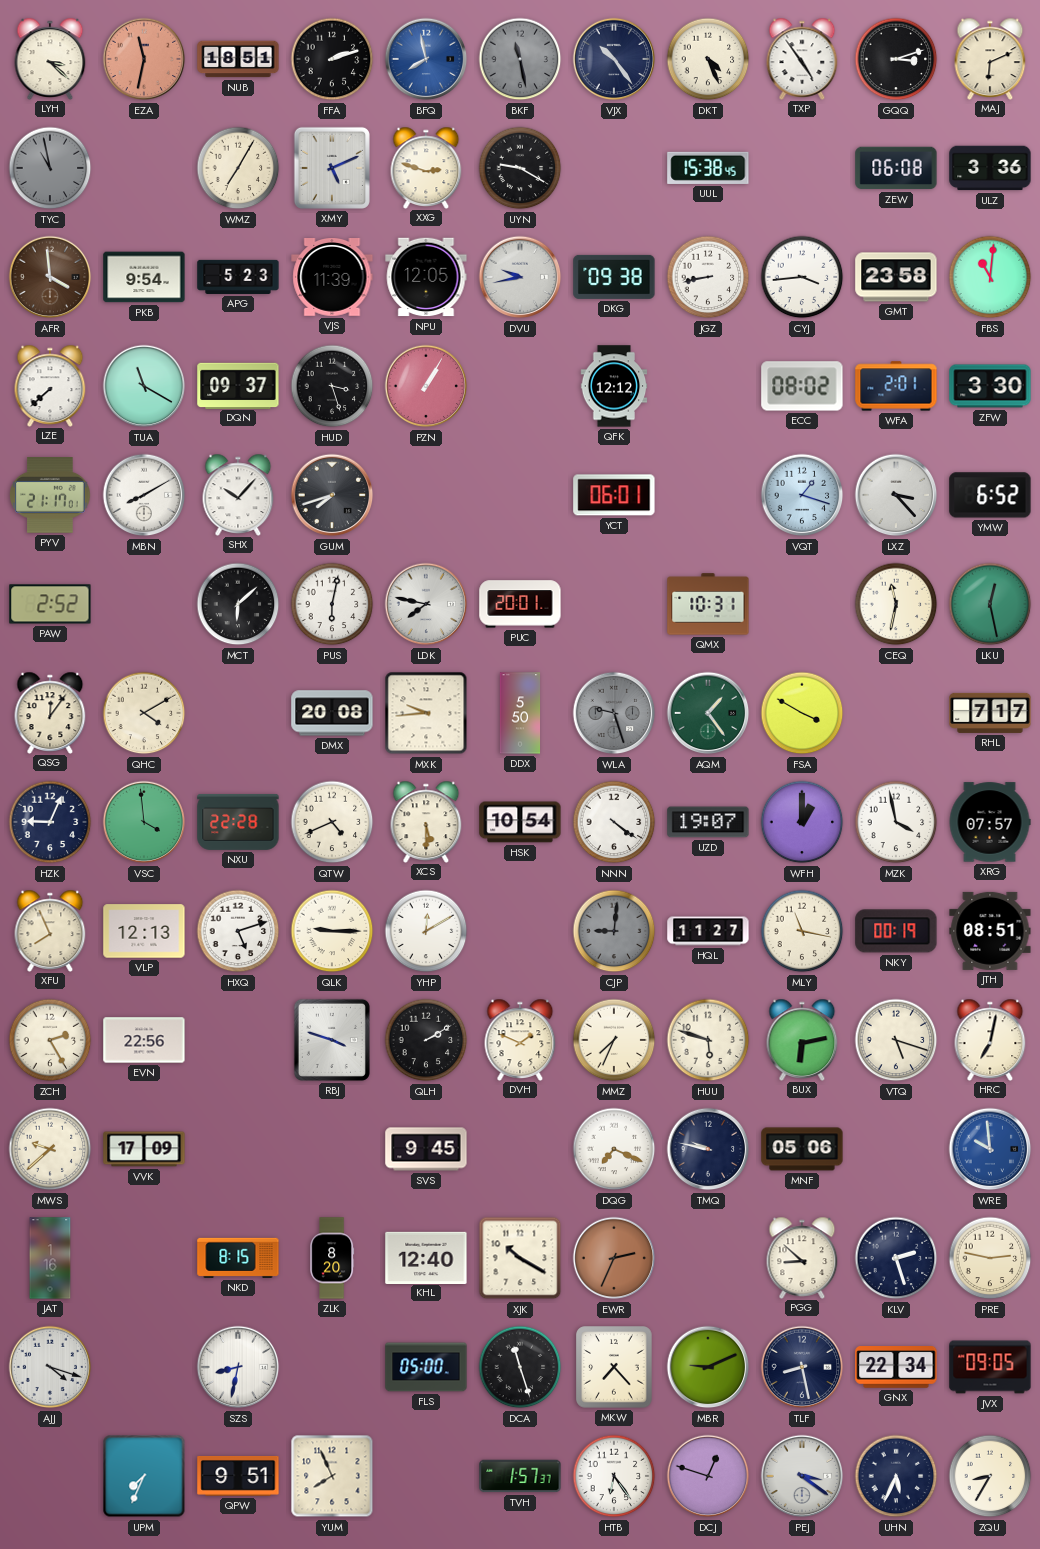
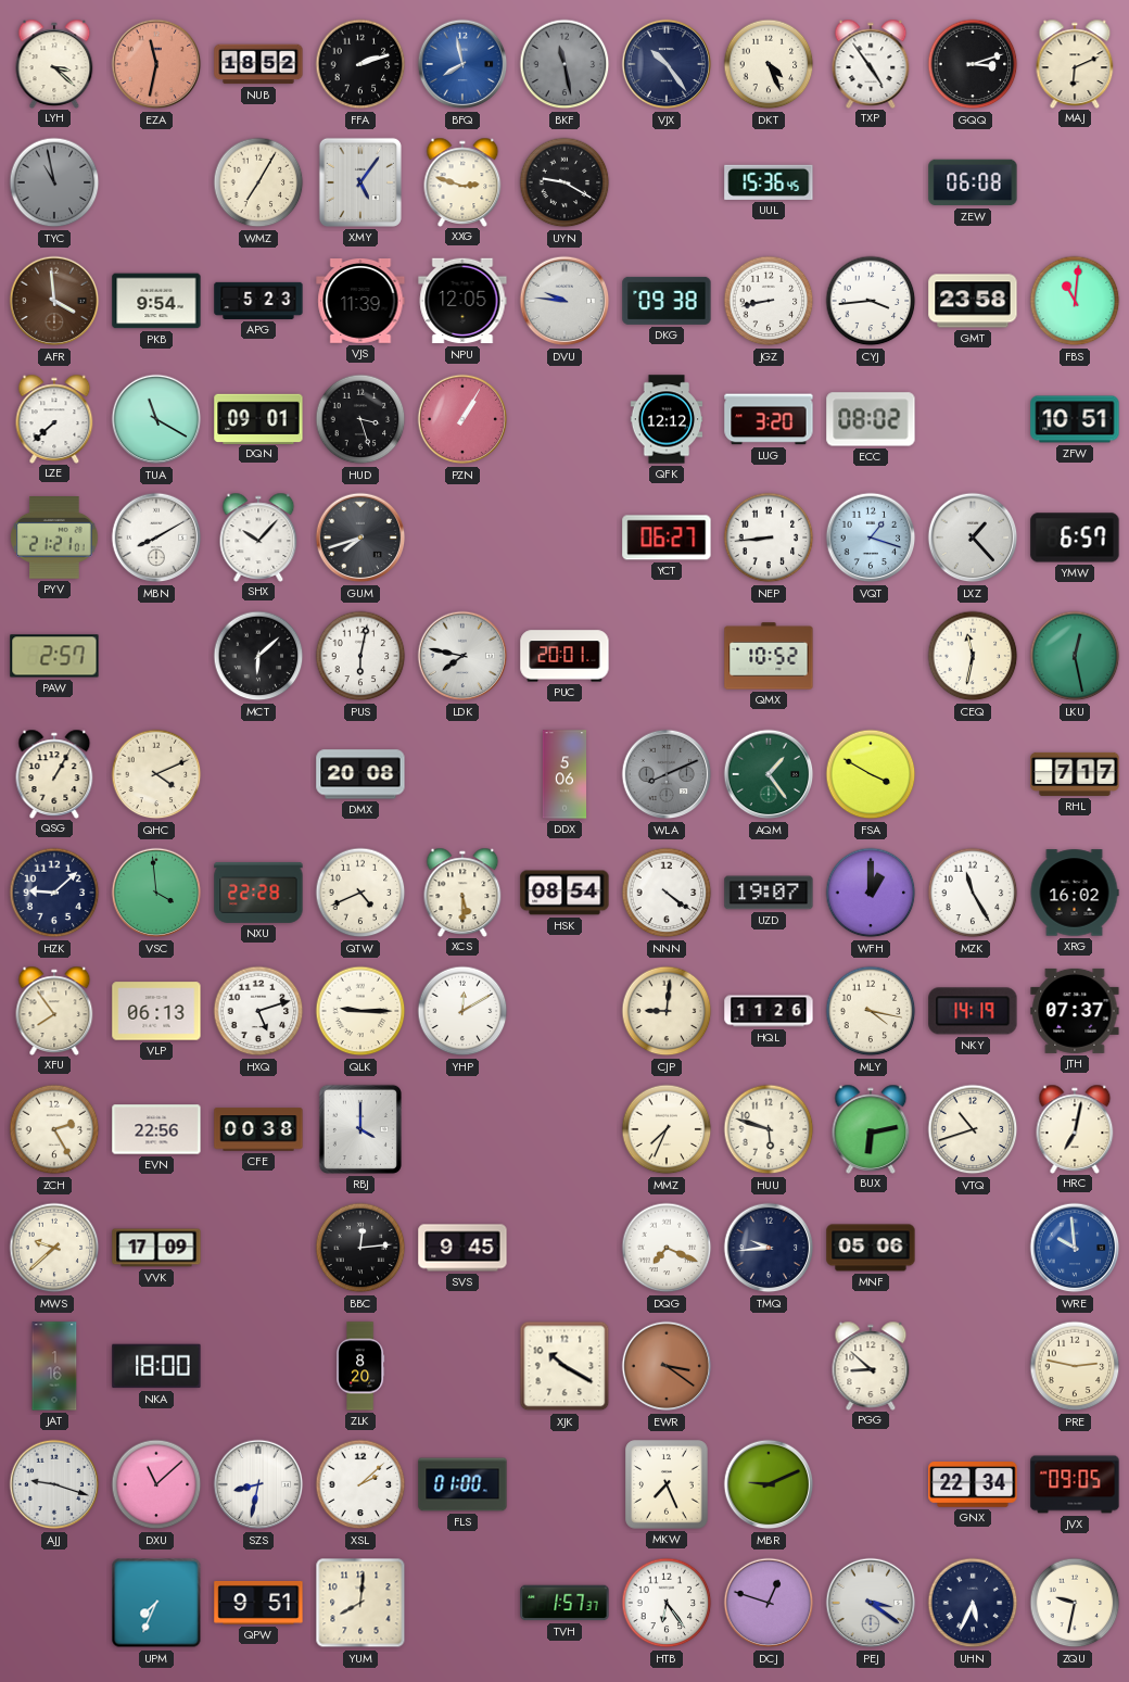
NUB: 18:51 -> 18:52 (258, 64)
XMY: 5:11 -> 5:06 (360, 182)
UUL: 15:38 -> 15:36 (769, 182)
ULZ: 3:36 -> none (990, 168)
DVU: 9:43 -> 9:46 (564, 301)
DQN: 09:37 -> 09:01 (258, 418)
LUG: none -> 3:20 (769, 419)
WFA: 2:01 -> none (896, 386)
ZFW: 3:30 -> 10:51 (1075, 419)
PYV: 21:17 -> 21:21 (55, 539)
YCT: 06:01 -> 06:27 (667, 538)
NEP: none -> 8:44 (769, 538)
LXZ: 3:23 -> 1:23 (973, 538)
YMW: 6:52 -> 6:57 (1075, 538)
PAW: 2:52 -> 2:57 (54, 656)
QMX: 10:31 -> 10:52 (769, 656)
QSG: 12:06 -> 1:05 (54, 773)
QHC: 4:10 -> 4:11 (156, 774)
MXK: 9:44 -> none (426, 713)
DDX: 5:50 -> 5:06 (564, 774)
WLA: 9:27 -> 8:11 (667, 774)
HZK: 9:04 -> 9:08 (54, 893)
HSK: 10:54 -> 08:54 (564, 893)
MZK: 3:58 -> 11:25 (973, 893)
XRG: 07:57 -> 16:02 (1075, 893)
XFU: 7:56 -> 7:54 (54, 1010)
VLP: 12:13 -> 06:13 (156, 1011)
CJP dial: grey -> cream (667, 1011)
HQL: 11:27 -> 11:26 (769, 1011)
MLY: 11:17 -> 4:17 (871, 1011)
NKY: 00:19 -> 14:19 (973, 1011)
JTH: 08:51 -> 07:37 (1075, 1011)
CFE: none -> 00:38 (258, 1129)
RBJ: 3:48 -> 4:00 (360, 1129)
QLH: 2:10 -> none (426, 1040)
DVH: 1:49 -> none (520, 1039)
VTQ: 5:18 -> 10:42 (973, 1129)
BBC: none -> 12:14 (360, 1248)
TMQ: 9:47 -> 9:44 (769, 1248)
NKA: none -> 18:00 (156, 1366)
NKD: 8:15 -> none (238, 1258)
KHL: 12:40 -> none (426, 1257)
EWR: 2:34 -> 3:21 (667, 1366)
KLV: 2:27 -> none (896, 1258)
AJJ: 4:18 -> 9:18 (54, 1484)
DXU: none -> 11:08 (156, 1484)
XSL: none -> 2:08 (360, 1484)
FLS: 05:00 -> 01:00 (462, 1484)
DCA: 11:27 -> none (520, 1367)
MKW: 7:23 -> 7:26 (667, 1484)
TLF: 8:28 -> none (802, 1367)
YUM: 7:56 -> 8:01 (360, 1603)
ZQU: 8:35 -> 9:32 (1075, 1603)
